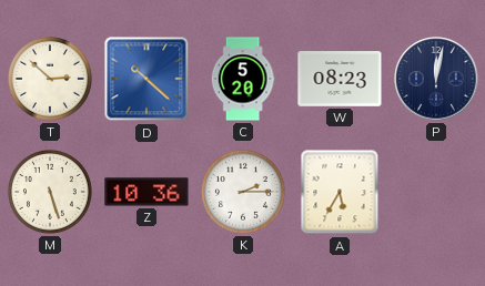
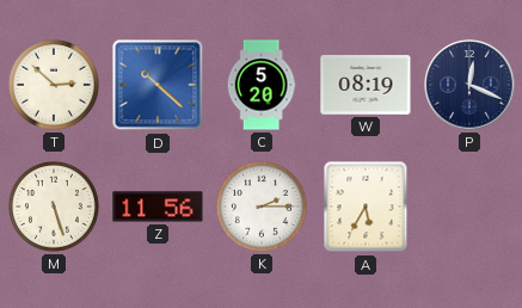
W: 08:23 -> 08:19 (366, 85)
P: 12:02 -> 12:19 (469, 85)
Z: 10:36 -> 11:56 (158, 207)
